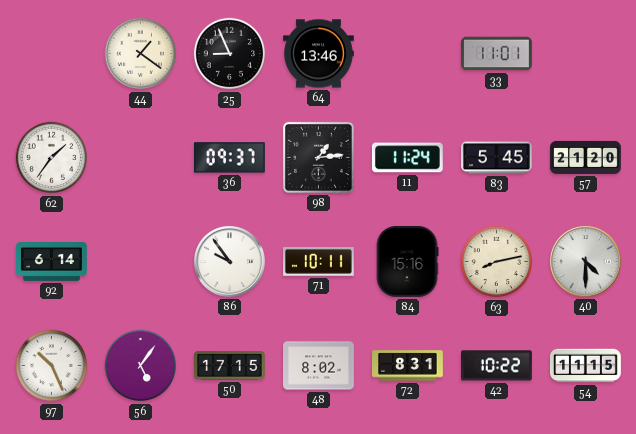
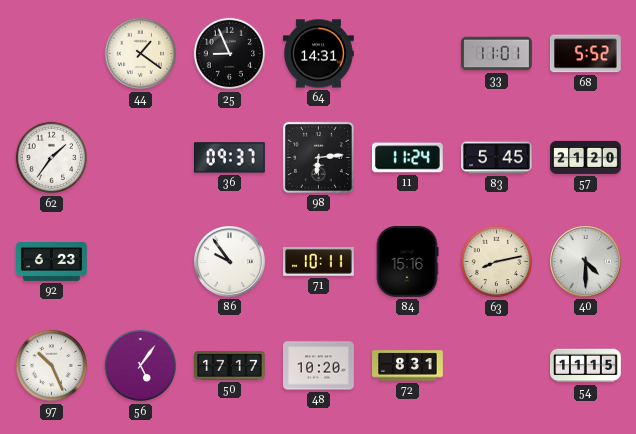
64: 13:46 -> 14:31 (319, 54)
68: none -> 5:52 (585, 54)
98: 1:14 -> 6:14 (318, 157)
92: 6:14 -> 6:23 (52, 262)
50: 17:15 -> 17:17 (230, 366)
48: 8:02 -> 10:20 (319, 366)
42: 10:22 -> none (497, 366)
